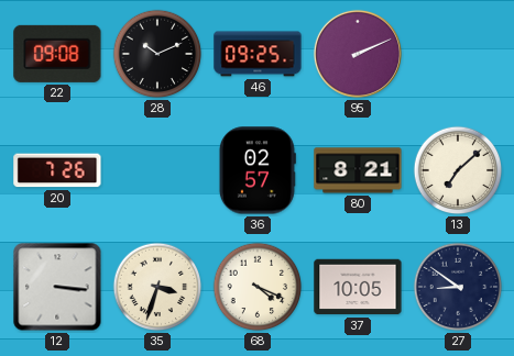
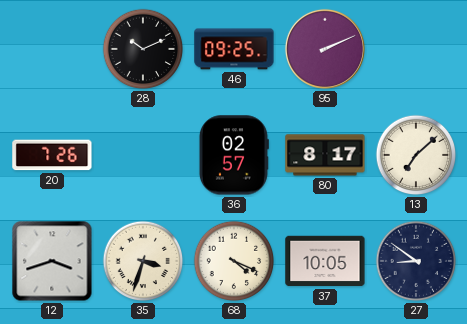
22: 09:08 -> none (57, 54)
80: 8:21 -> 8:17 (325, 155)
12: 3:16 -> 3:42 (52, 261)
